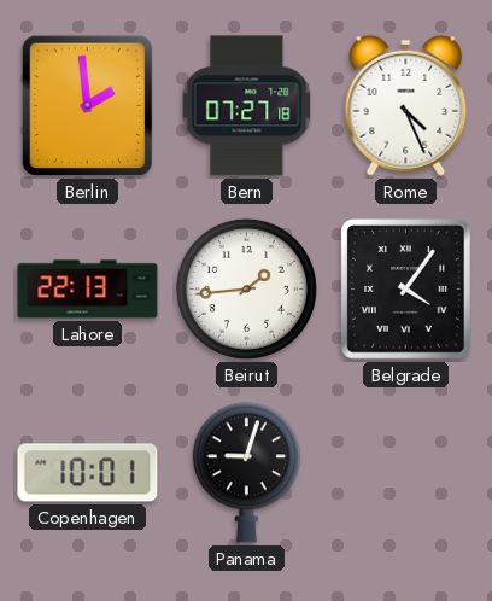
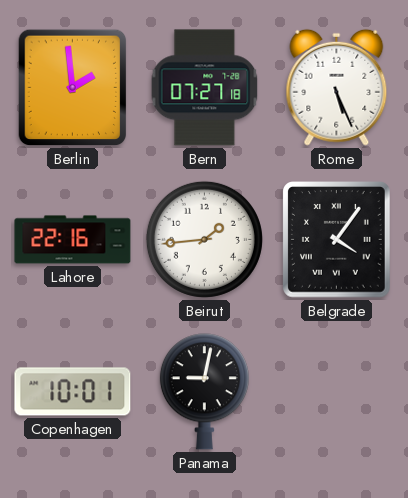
Rome: 4:26 -> 5:26 (337, 87)
Lahore: 22:13 -> 22:16 (73, 240)
Panama: 9:03 -> 9:02 (204, 392)
